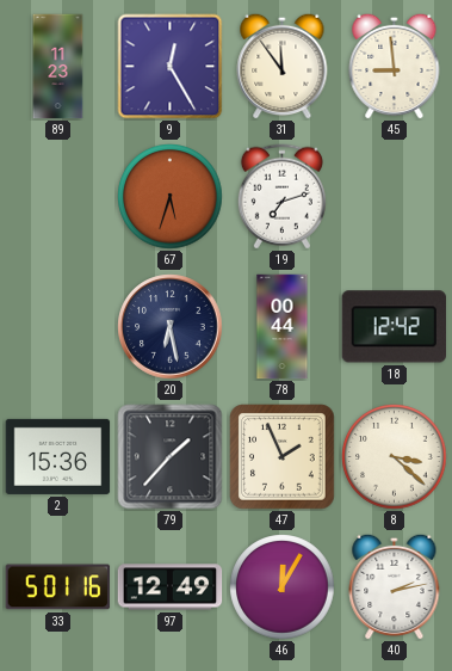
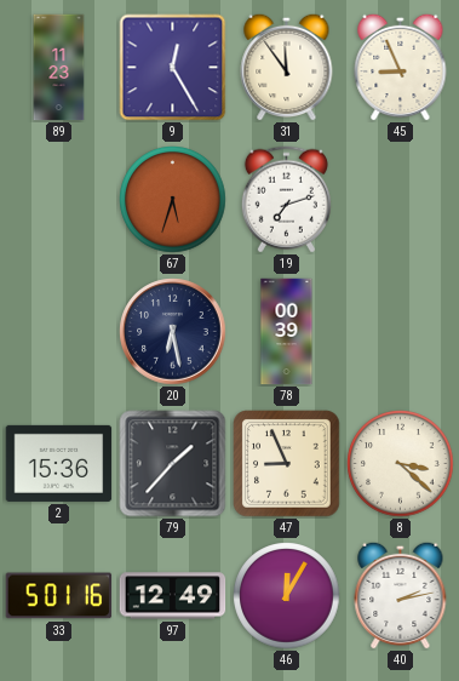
45: 8:59 -> 8:56 (401, 67)
78: 00:44 -> 00:39 (287, 332)
18: 12:42 -> none (394, 327)
47: 1:56 -> 8:56 (287, 464)
